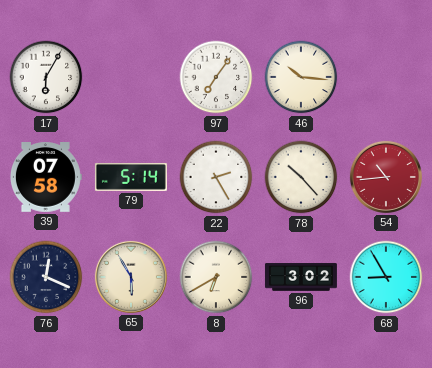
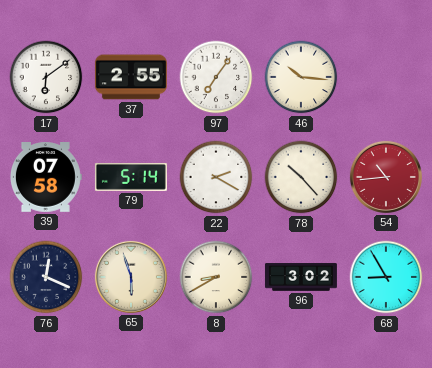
17: 6:05 -> 6:09 (46, 77)
37: none -> 2:55 (131, 77)
22: 2:25 -> 2:20 (216, 177)
65: 5:55 -> 5:57 (131, 277)
8: 6:40 -> 8:40 (216, 277)
